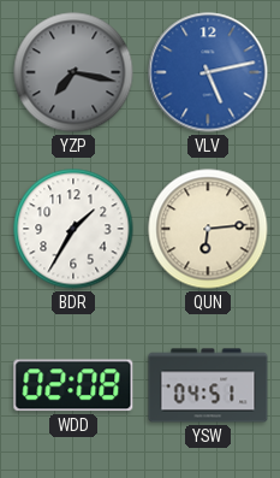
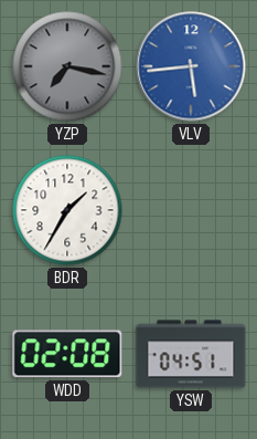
VLV: 5:13 -> 5:44 (191, 66)
QUN: 6:14 -> none (208, 229)
